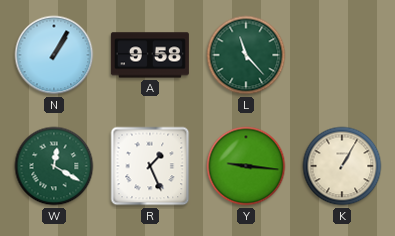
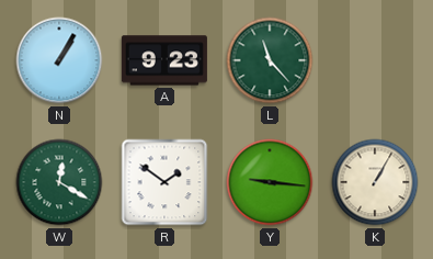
A: 9:58 -> 9:23 (164, 60)
R: 1:26 -> 1:51 (164, 182)
